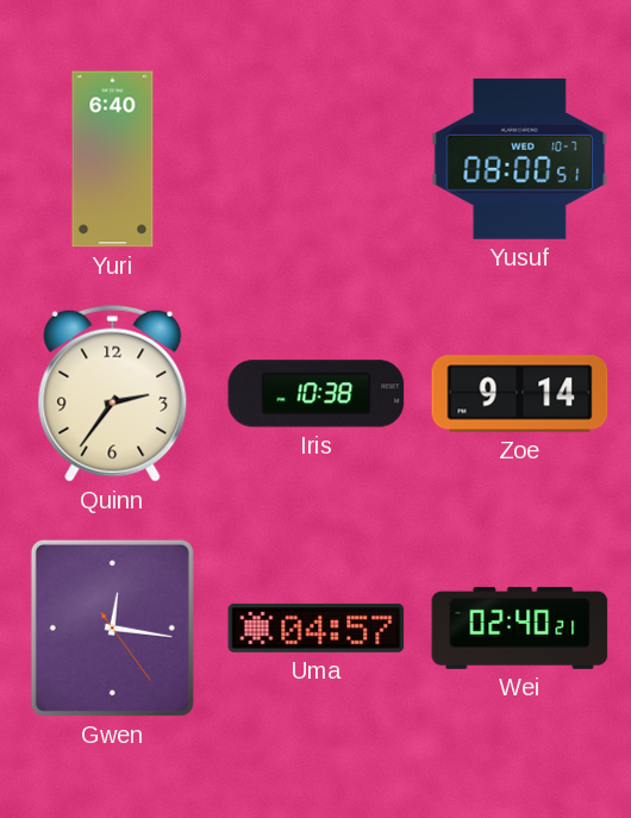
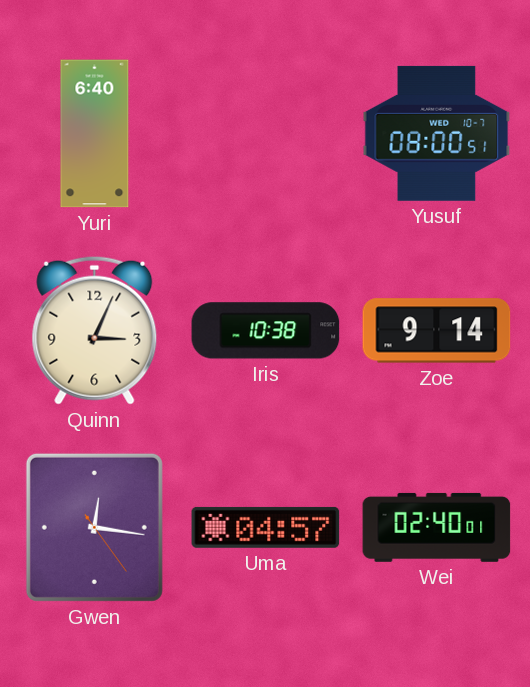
Quinn: 2:36 -> 3:04 (95, 330)
Wei: 02:40:21 -> 02:40:01 (437, 527)
